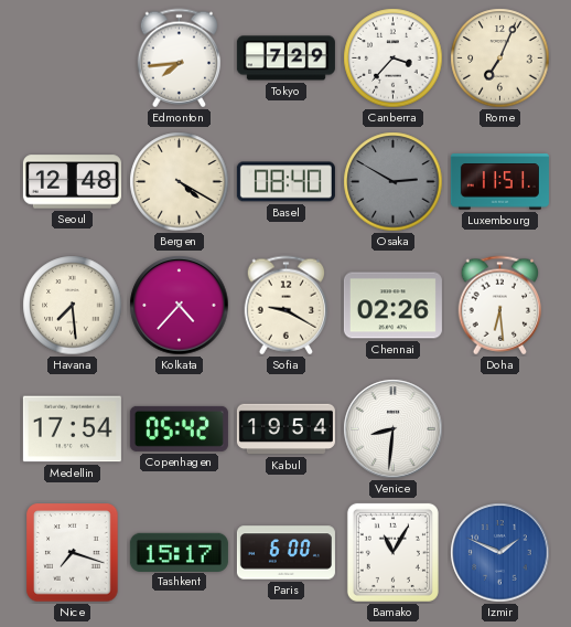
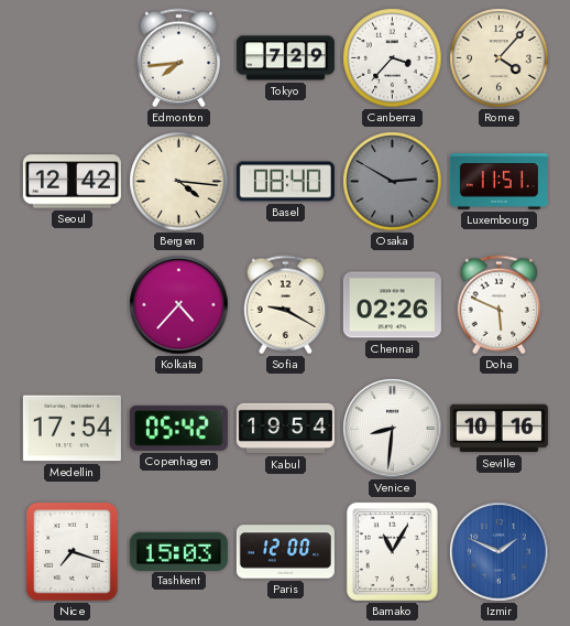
Rome: 7:04 -> 4:07 (500, 58)
Seoul: 12:48 -> 12:42 (72, 182)
Bergen: 4:20 -> 4:16 (179, 182)
Havana: 7:29 -> none (73, 306)
Doha: 6:29 -> 5:49 (500, 305)
Seville: none -> 10:16 (498, 429)
Tashkent: 15:17 -> 15:03 (178, 551)
Paris: 6:00 -> 12:00 (285, 552)
